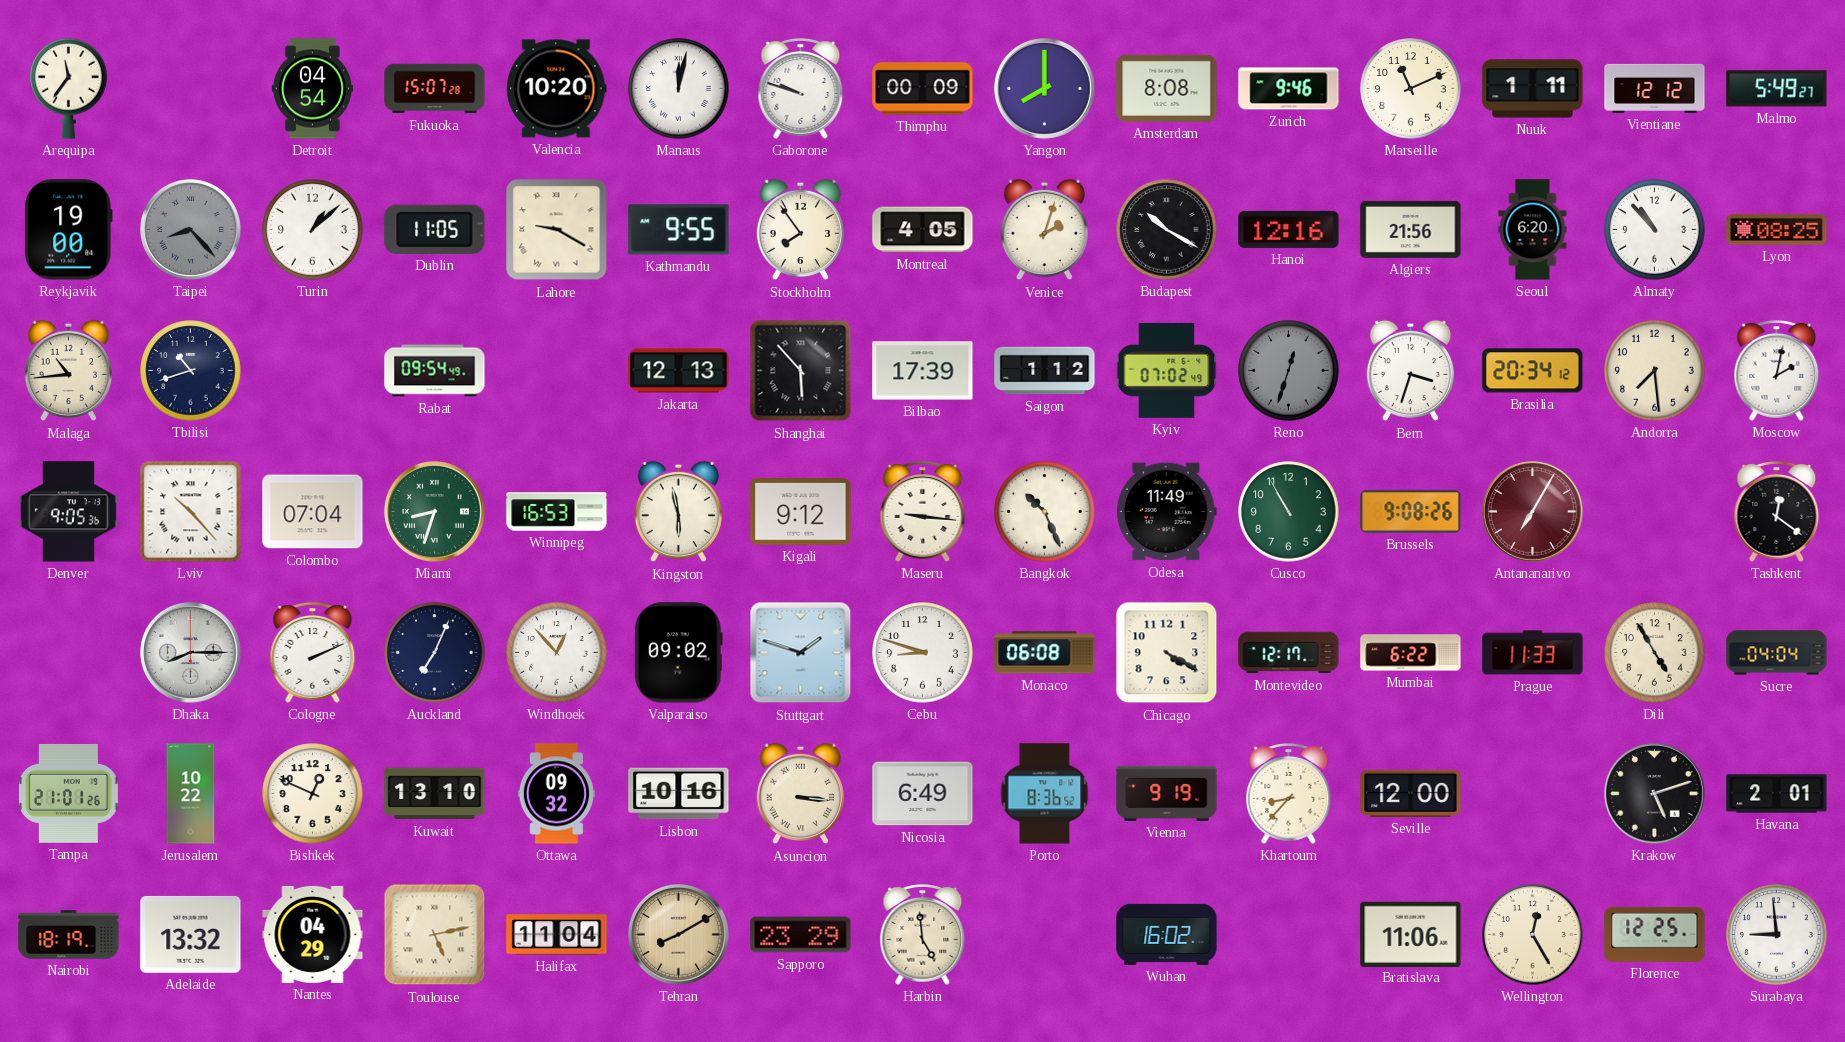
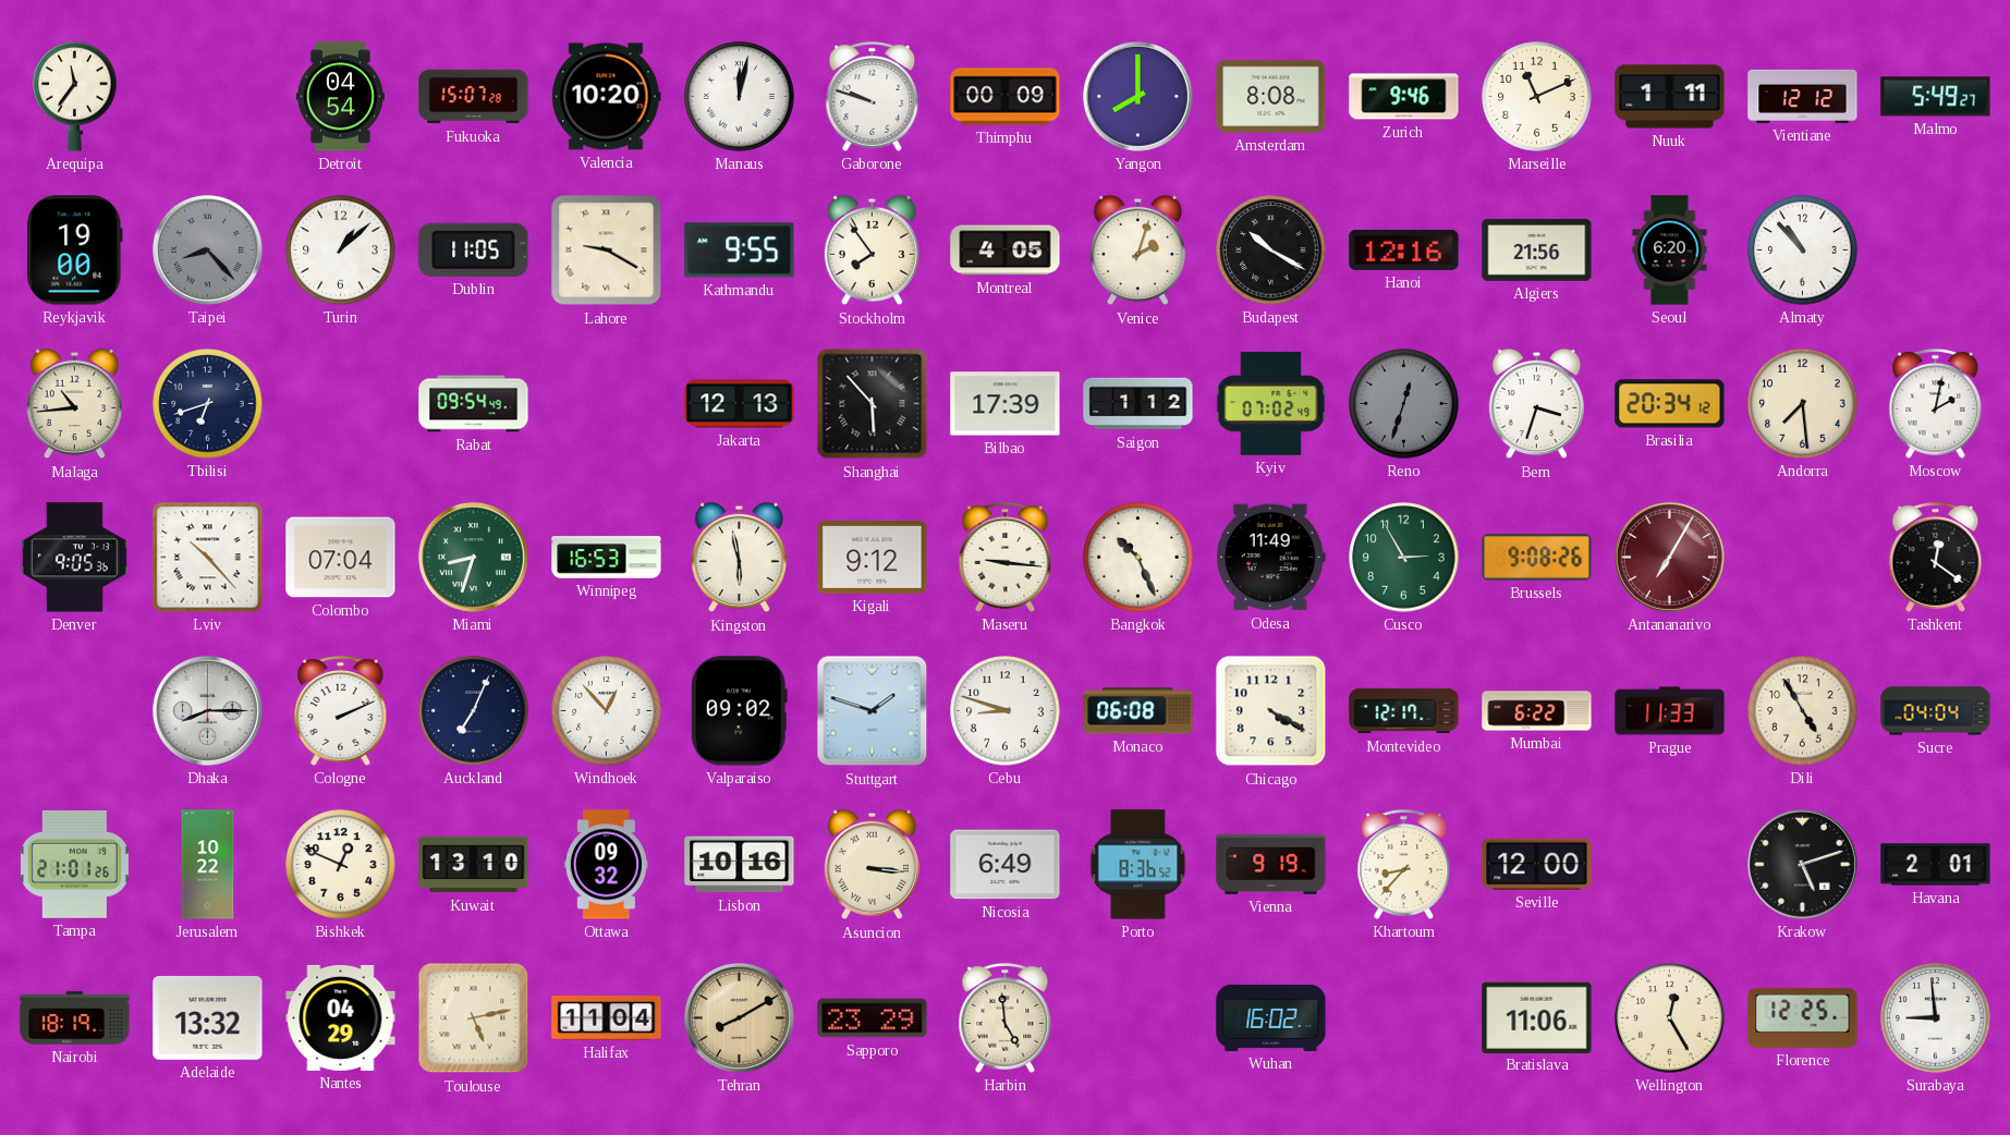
Lyon: 08:25 -> none (1777, 229)
Tbilisi: 10:42 -> 6:42 (208, 404)
Cusco: 10:55 -> 2:55 (1404, 558)
